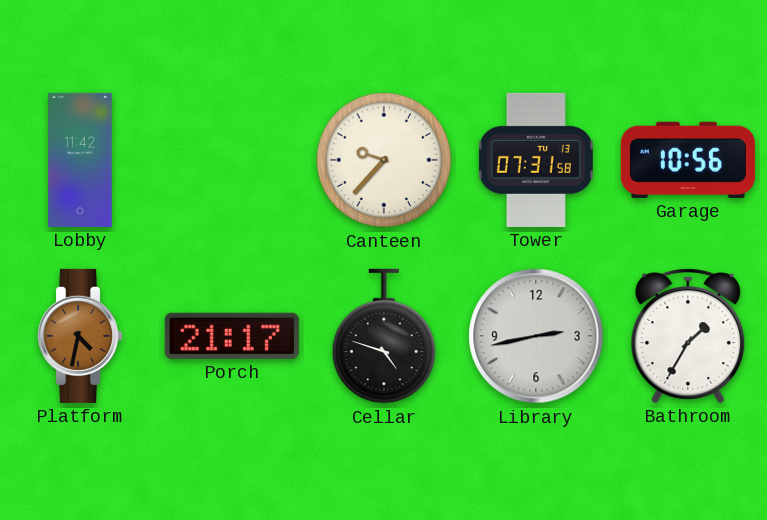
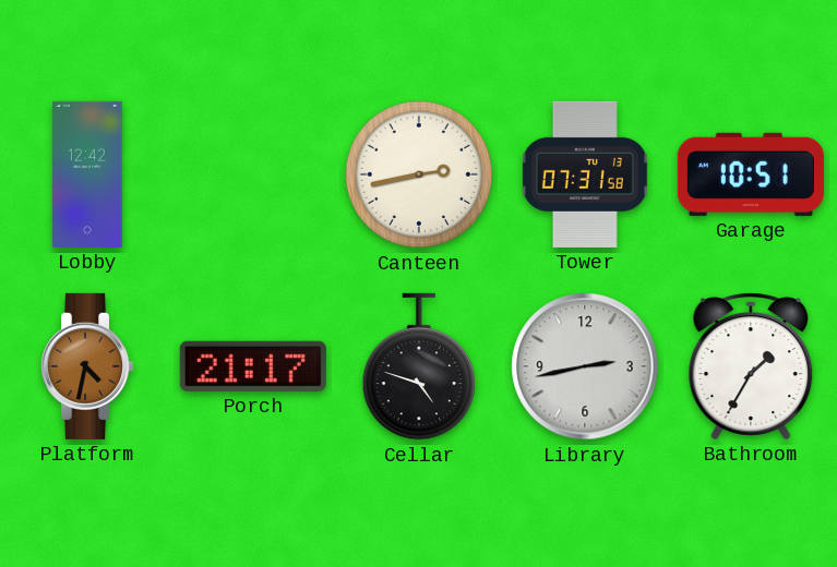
Lobby: 11:42 -> 12:42 (87, 174)
Canteen: 9:37 -> 2:43 (419, 174)
Garage: 10:56 -> 10:51 (751, 174)
